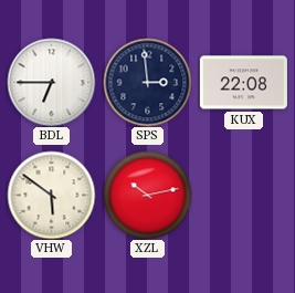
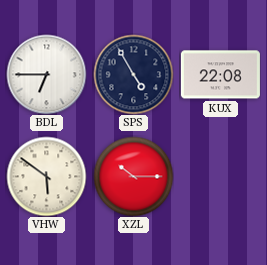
SPS: 2:59 -> 4:55 (133, 74)
XZL: 10:13 -> 10:15 (133, 176)
